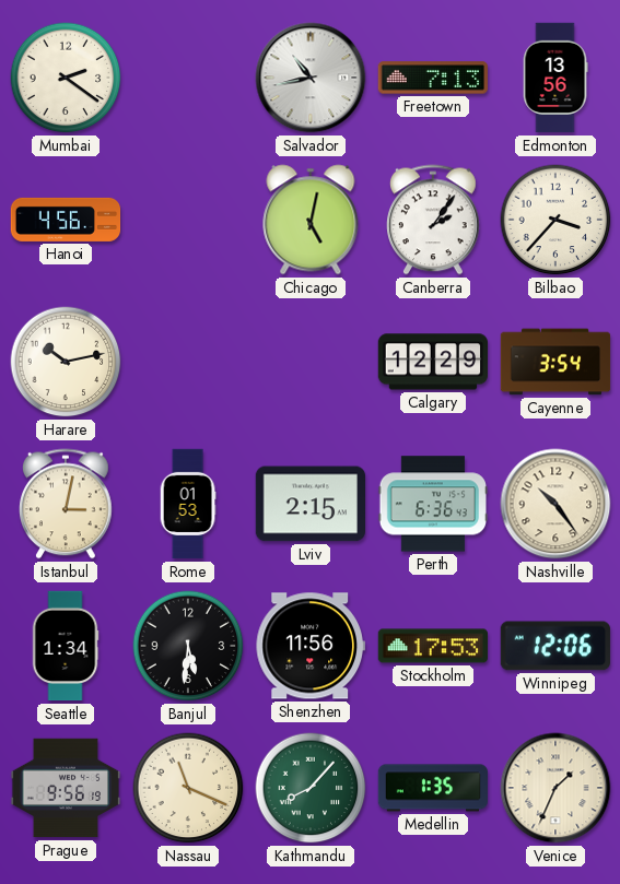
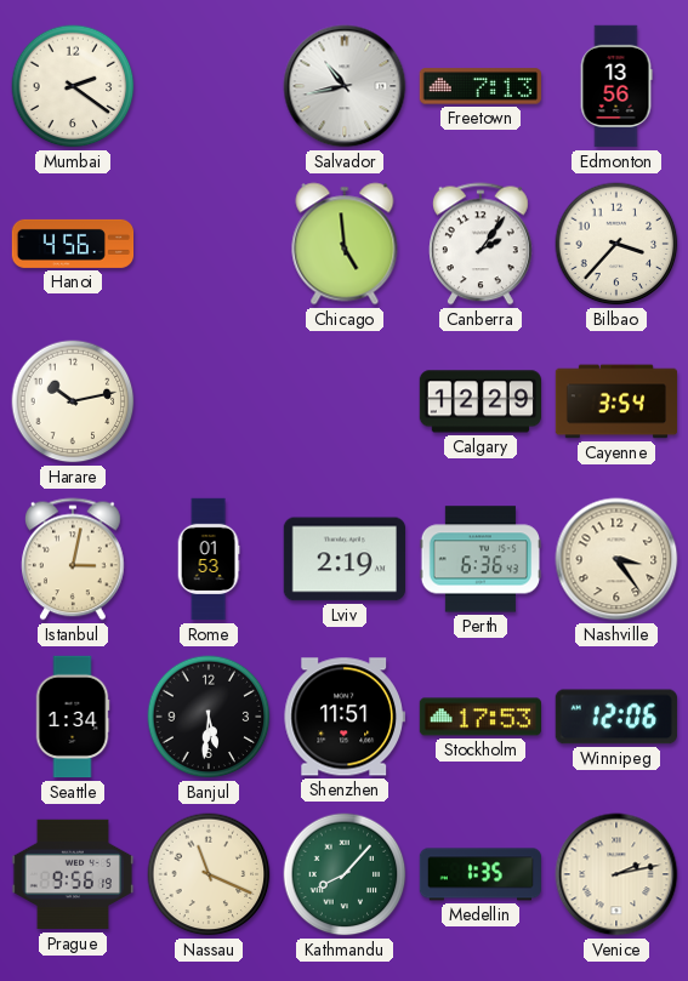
Chicago: 5:02 -> 4:59 (345, 244)
Lviv: 2:15 -> 2:19 (343, 559)
Nashville: 10:24 -> 3:24 (616, 559)
Shenzhen: 11:56 -> 11:51 (345, 717)
Venice: 1:34 -> 2:13 (616, 874)
